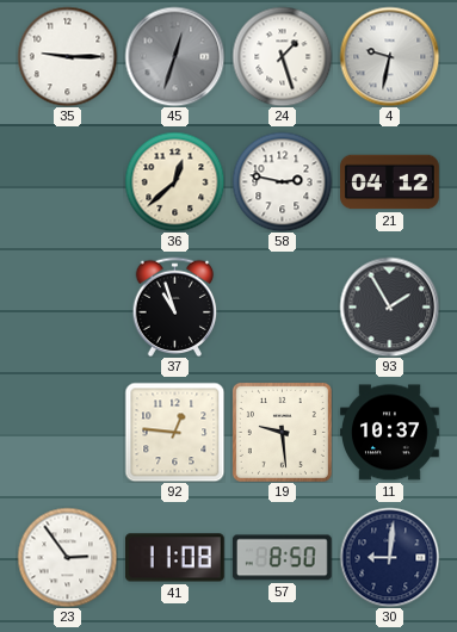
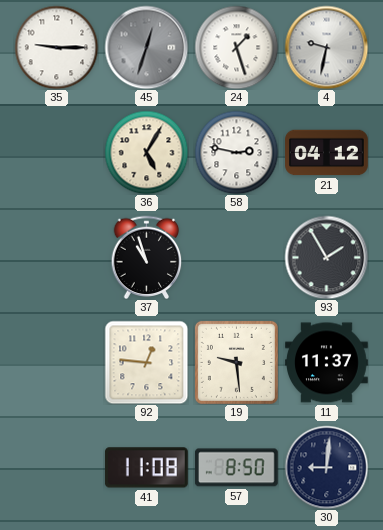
36: 12:38 -> 5:05 (146, 152)
11: 10:37 -> 11:37 (327, 363)
23: 2:54 -> none (67, 557)
